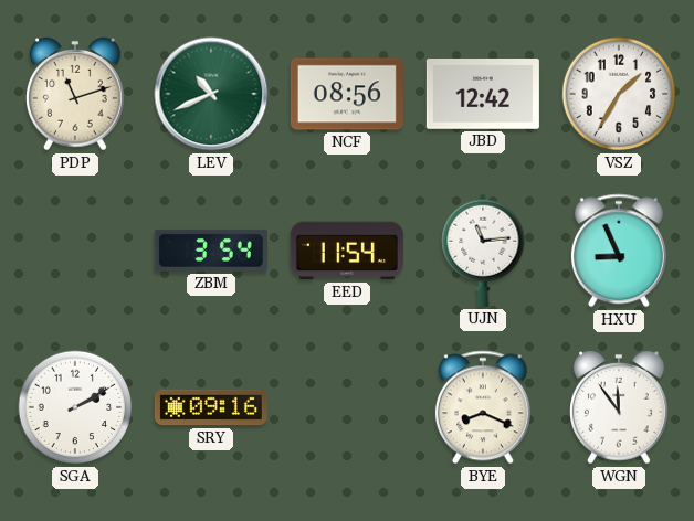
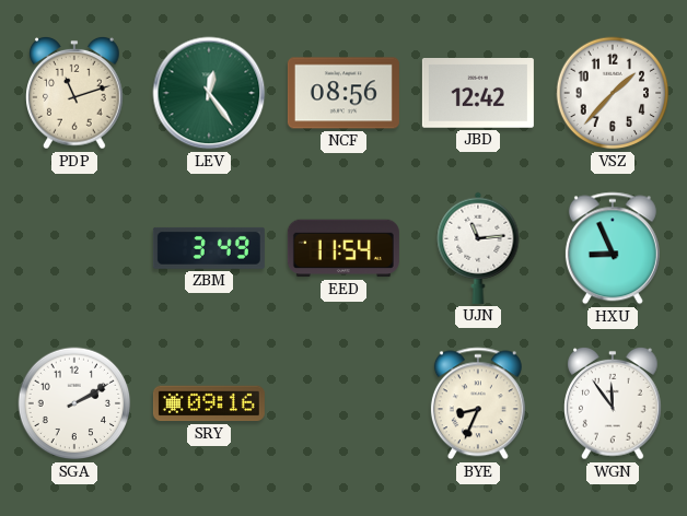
LEV: 10:41 -> 12:24 (209, 93)
VSZ: 1:35 -> 1:37 (613, 93)
ZBM: 3:54 -> 3:49 (209, 248)
BYE: 8:19 -> 8:34 (478, 403)
